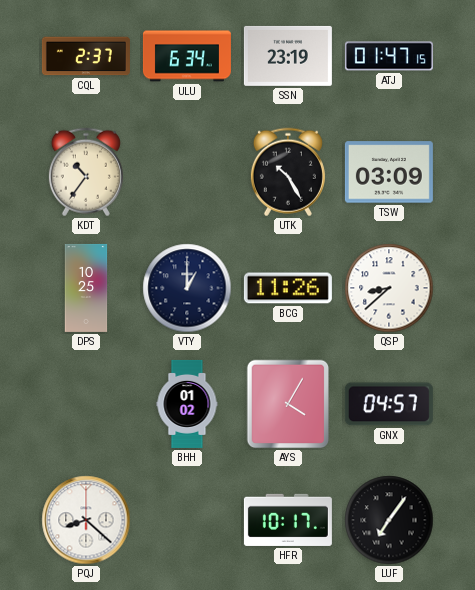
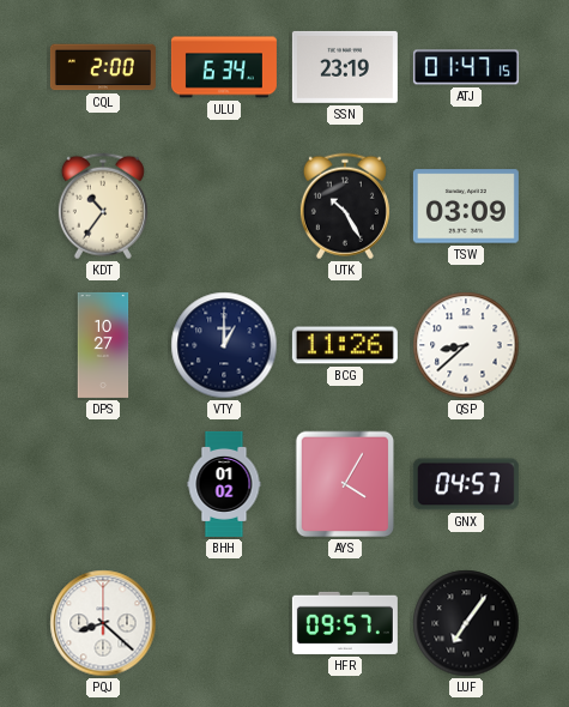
CQL: 2:37 -> 2:00 (103, 67)
DPS: 10:25 -> 10:27 (103, 345)
HFR: 10:17 -> 09:57 (345, 623)
